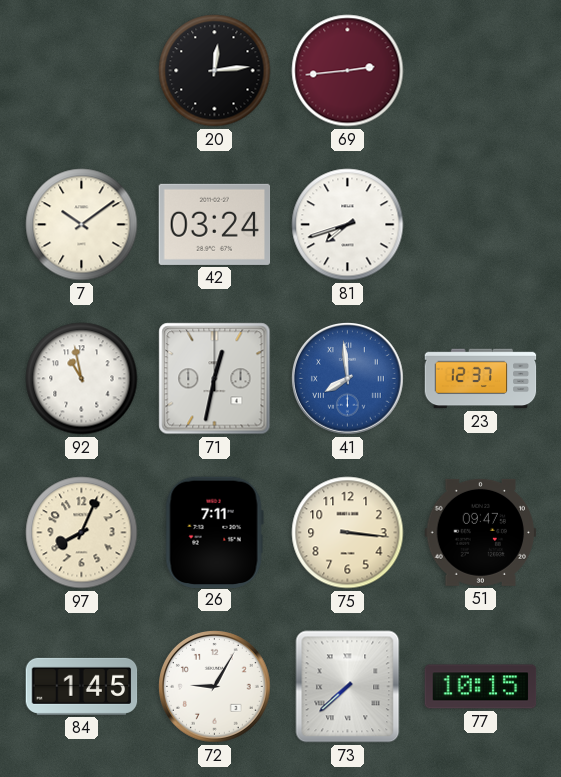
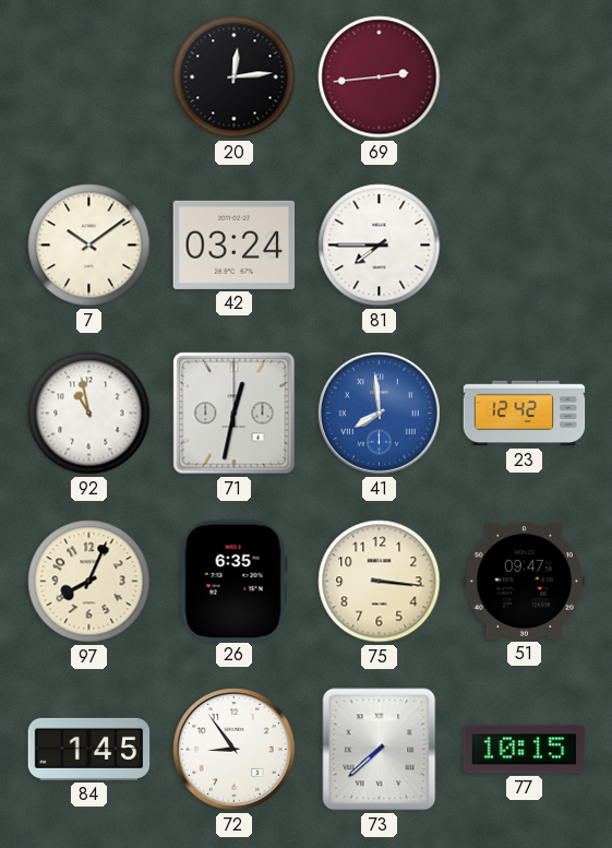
81: 7:42 -> 7:45 (380, 246)
23: 12:37 -> 12:42 (525, 414)
26: 7:11 -> 6:35 (233, 581)
72: 9:05 -> 8:54 (235, 750)
